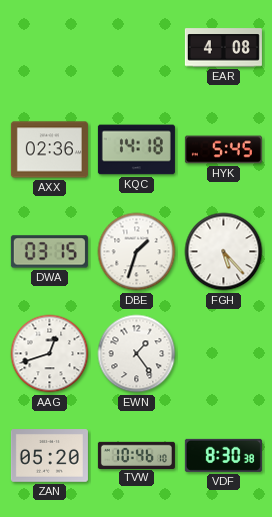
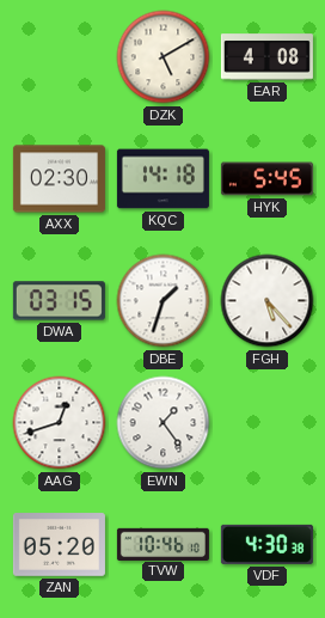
DZK: none -> 5:10 (164, 57)
AXX: 02:36 -> 02:30 (59, 179)
VDF: 8:30 -> 4:30 (266, 544)
